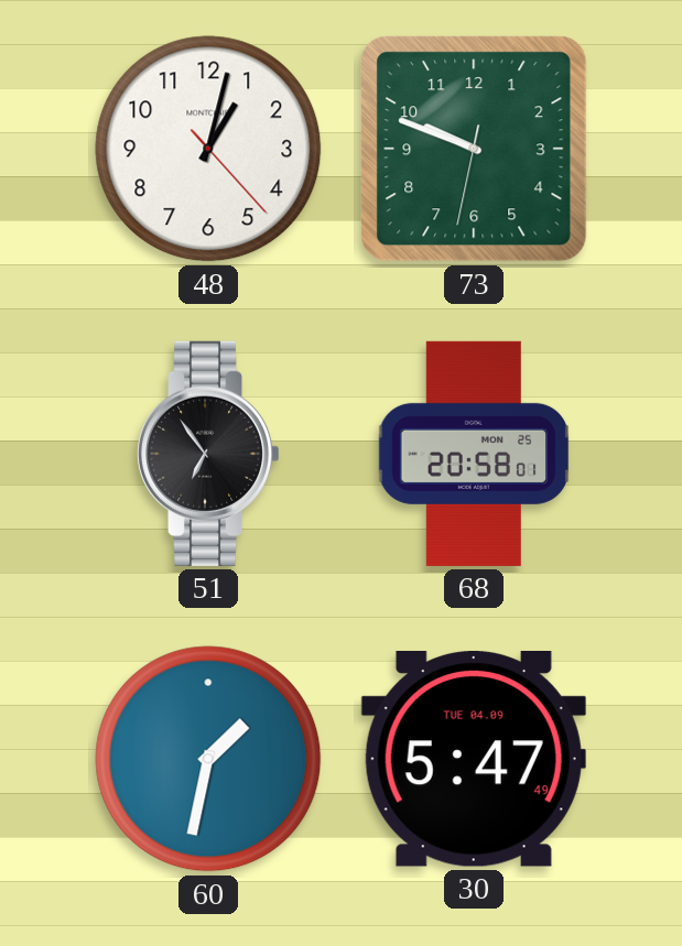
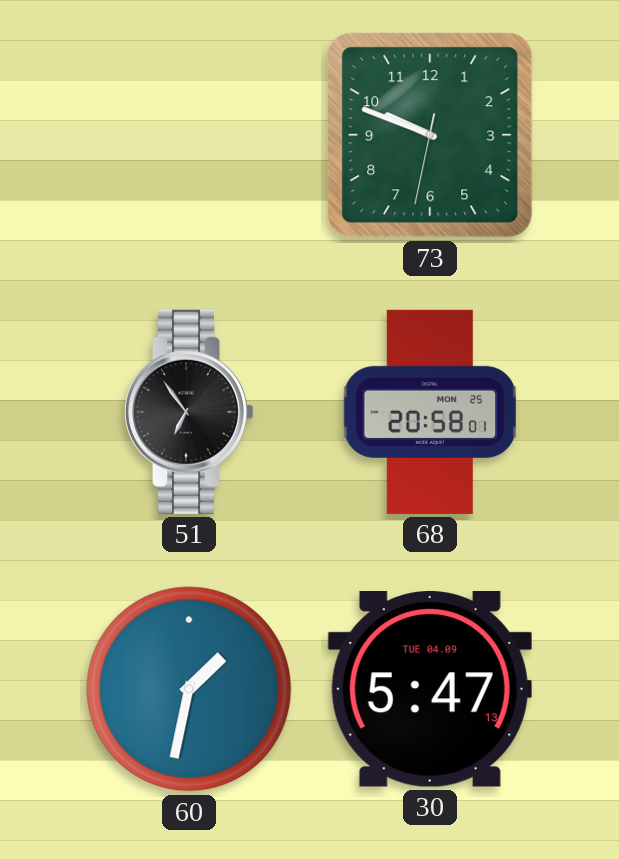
48: 1:02 -> none (208, 149)
30: 5:47:49 -> 5:47:13 (430, 690)
